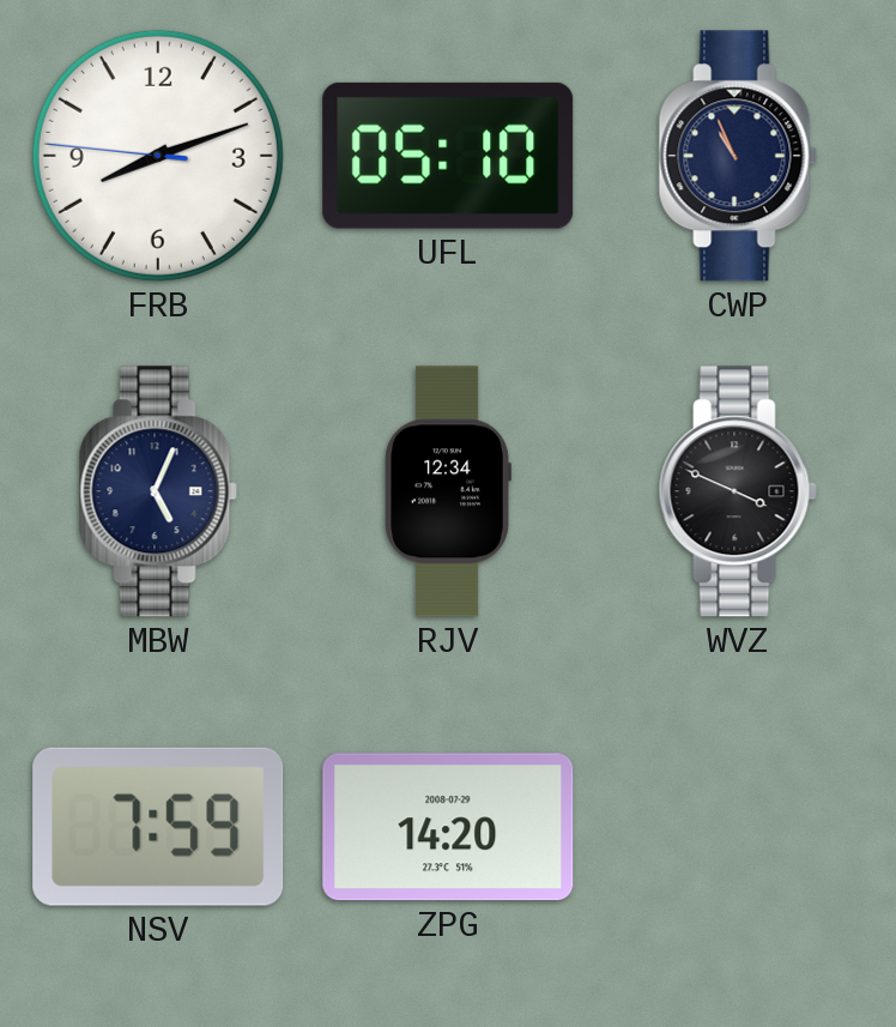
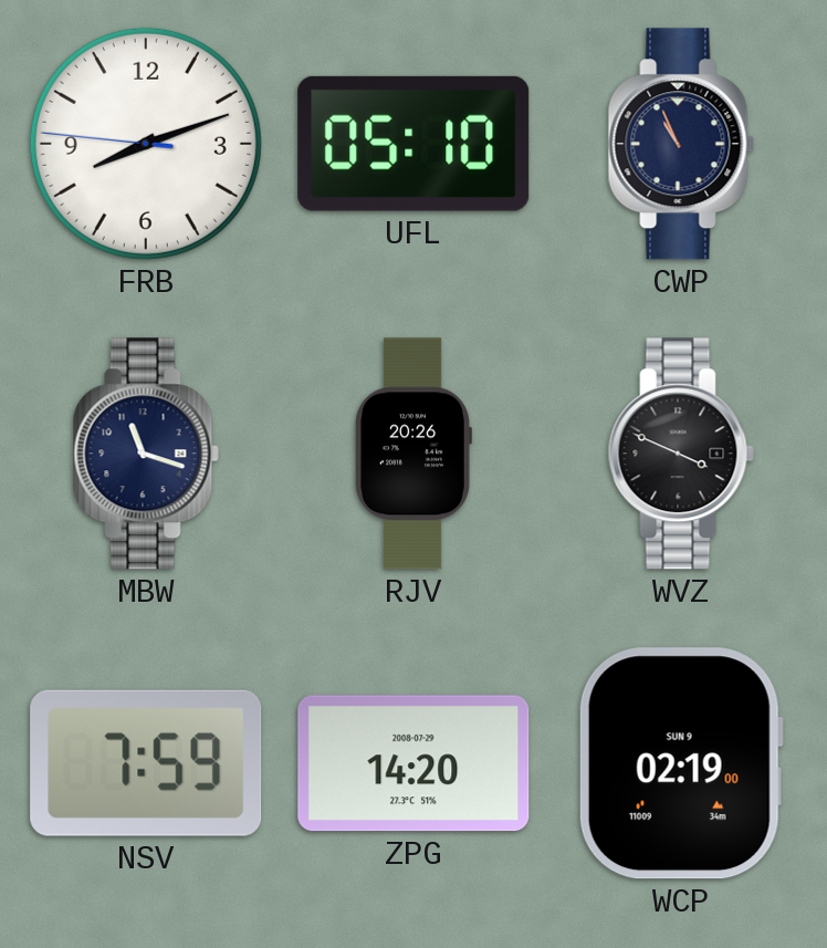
MBW: 5:04 -> 11:18 (146, 454)
RJV: 12:34 -> 20:26 (414, 454)
WCP: none -> 02:19 (681, 763)
